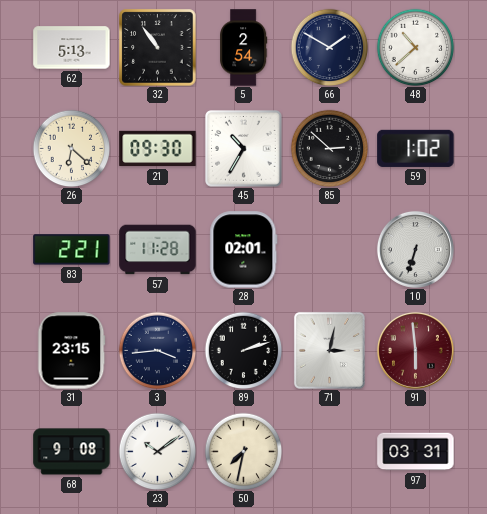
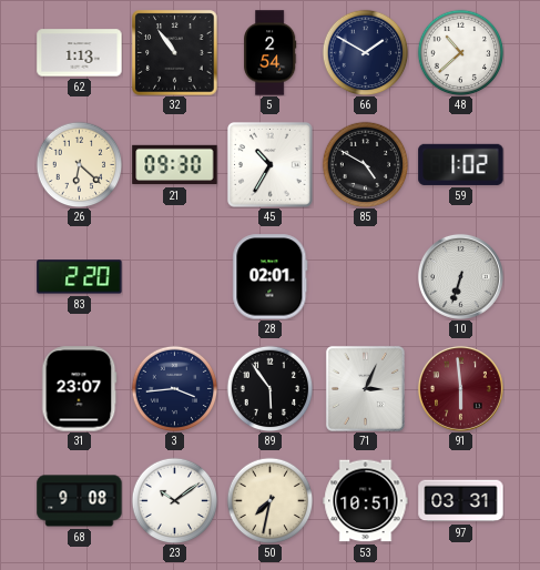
62: 5:13 -> 1:13 (80, 53)
85: 2:52 -> 4:50 (365, 164)
83: 2:21 -> 2:20 (80, 277)
57: 11:28 -> none (158, 250)
31: 23:15 -> 23:07 (79, 389)
89: 2:12 -> 5:54 (269, 388)
71: 3:02 -> 3:04 (365, 388)
53: none -> 10:51 (366, 501)
